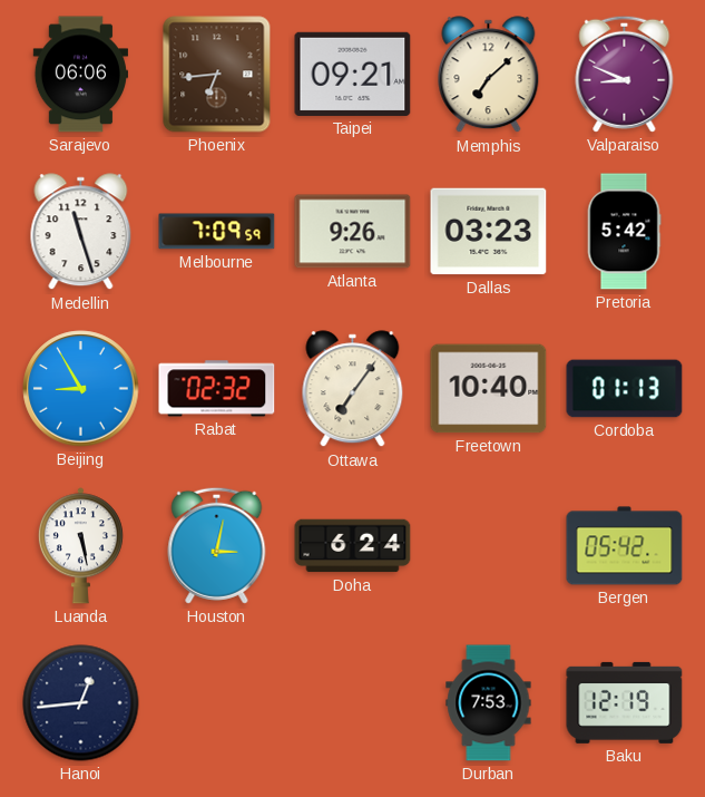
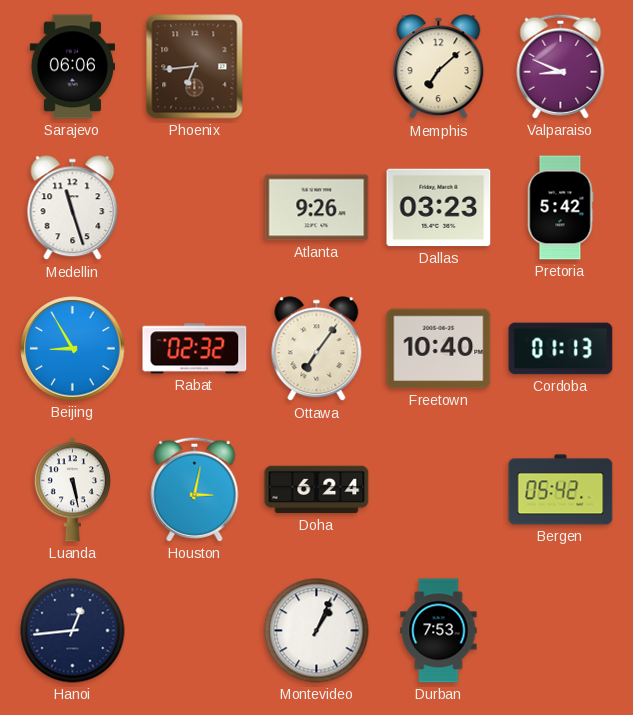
Taipei: 09:21 -> none (353, 74)
Melbourne: 7:09 -> none (217, 232)
Montevideo: none -> 1:04 (317, 631)
Baku: 12:19 -> none (625, 702)
